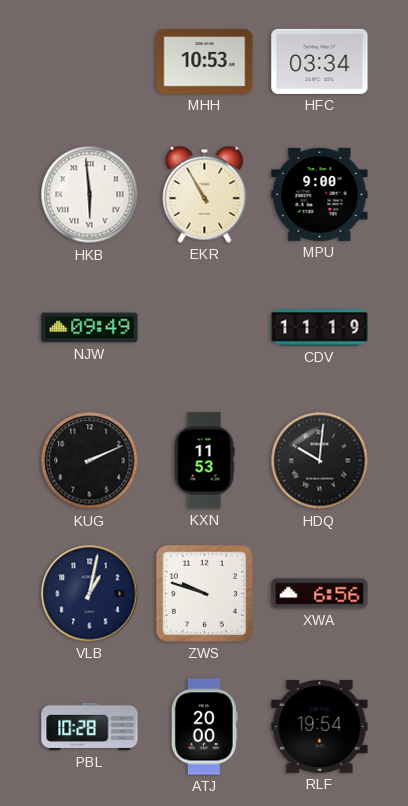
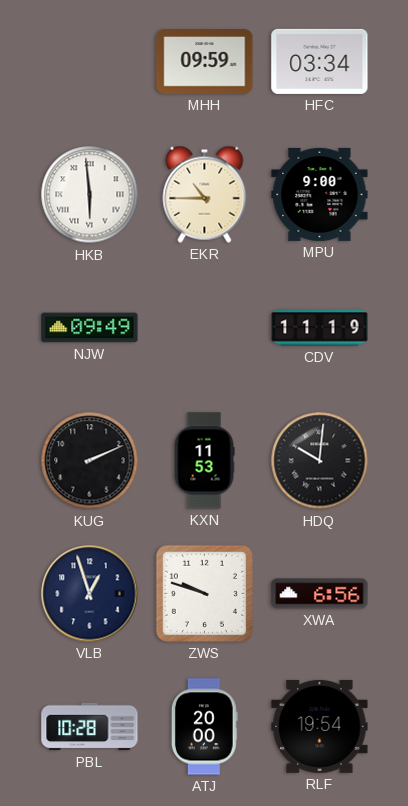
MHH: 10:53 -> 09:59 (205, 62)
EKR: 10:55 -> 10:45 (205, 194)
VLB: 1:02 -> 12:57 (90, 594)
